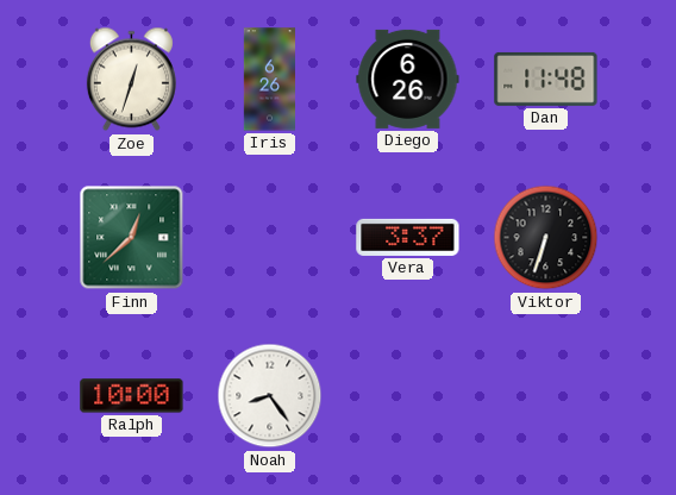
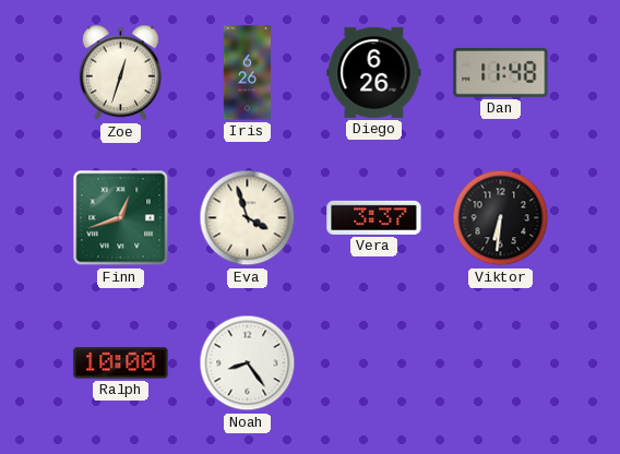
Finn: 12:38 -> 12:42 (121, 218)
Eva: none -> 3:57 (248, 218)
Viktor: 6:33 -> 6:31 (501, 218)
